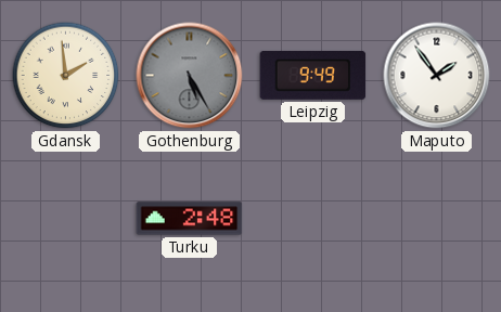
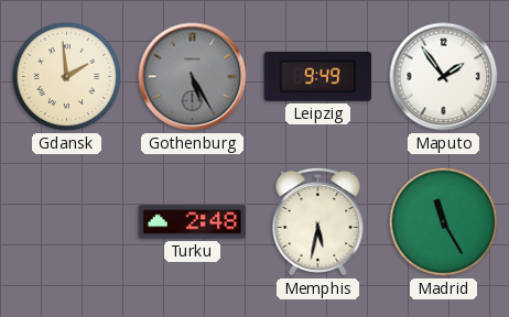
Memphis: none -> 5:32 (318, 221)
Madrid: none -> 11:25 (444, 222)
